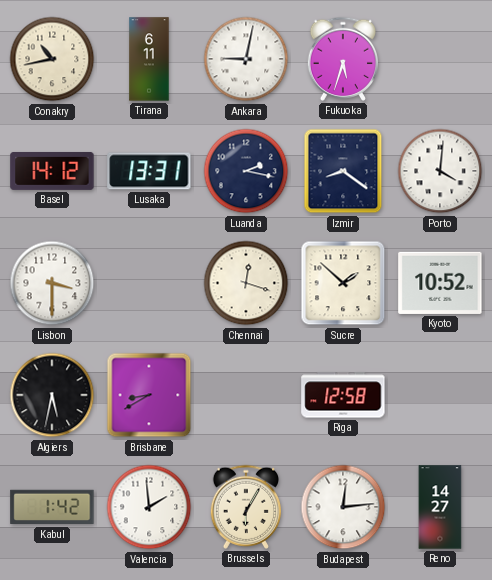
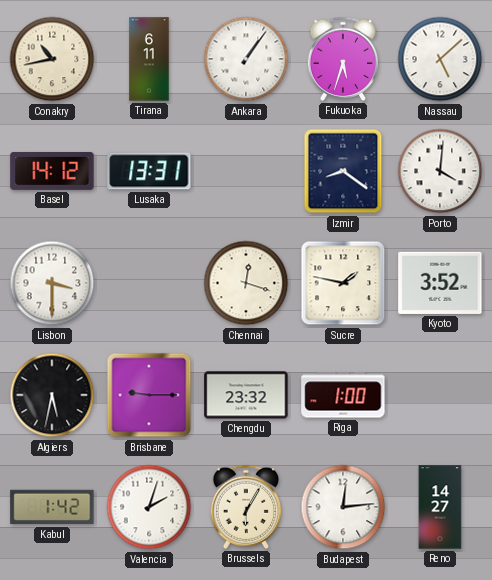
Ankara: 9:02 -> 1:06 (246, 59)
Nassau: none -> 5:08 (440, 59)
Luanda: 2:17 -> none (246, 171)
Sucre: 1:52 -> 1:47 (343, 283)
Kyoto: 10:52 -> 3:52 (440, 283)
Brisbane: 8:40 -> 9:15 (149, 395)
Chengdu: none -> 23:32 (246, 395)
Riga: 12:58 -> 1:00 (343, 395)
Valencia: 1:59 -> 2:03 (149, 507)
